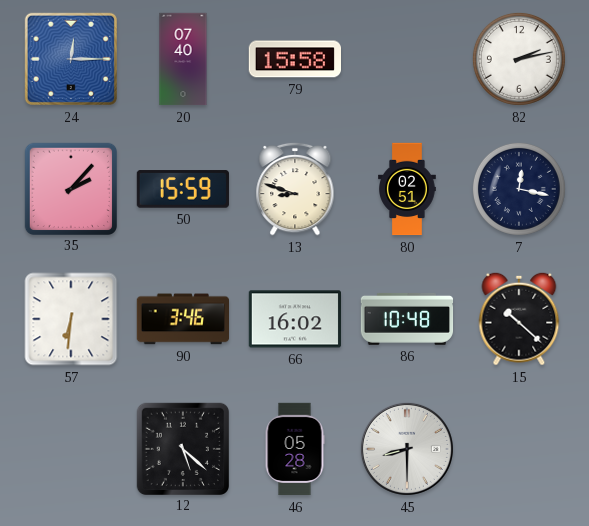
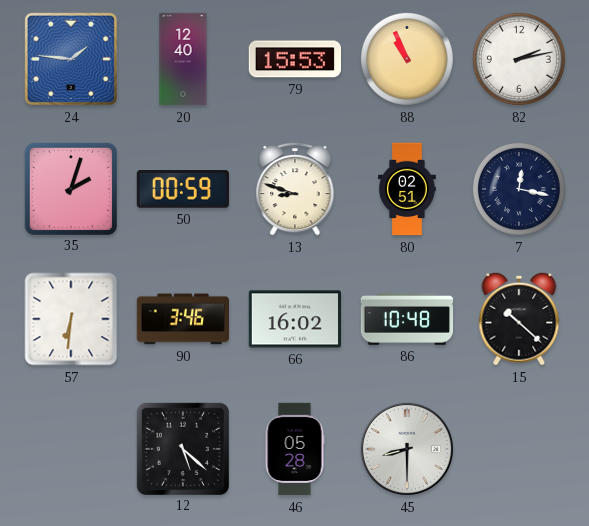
24: 12:15 -> 1:46 (71, 59)
20: 07:40 -> 12:40 (183, 59)
79: 15:58 -> 15:53 (294, 59)
88: none -> 10:56 (407, 59)
35: 2:07 -> 2:03 (70, 188)
50: 15:59 -> 00:59 (183, 189)
